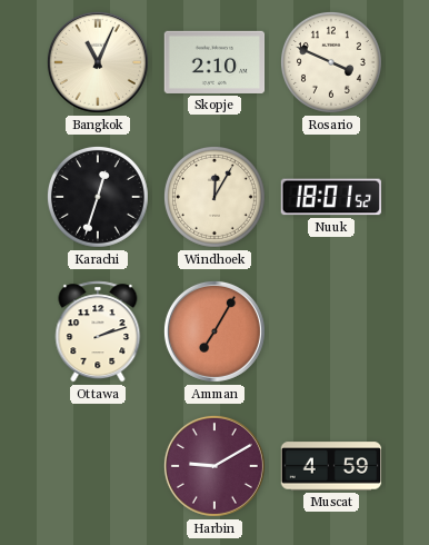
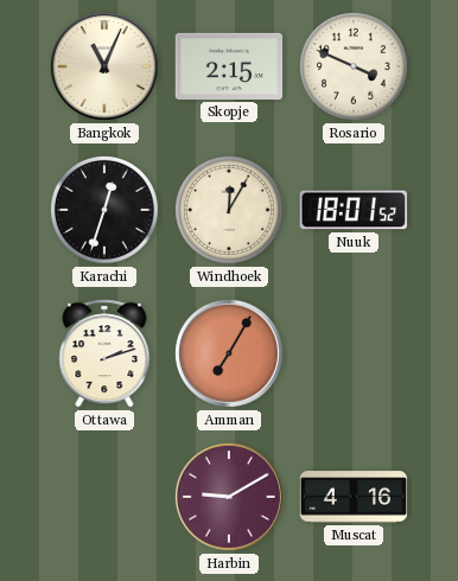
Skopje: 2:10 -> 2:15 (229, 66)
Muscat: 4:59 -> 4:16 (354, 497)
